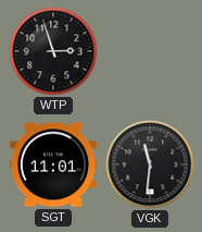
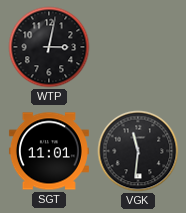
WTP: 2:57 -> 3:02 (49, 47)
